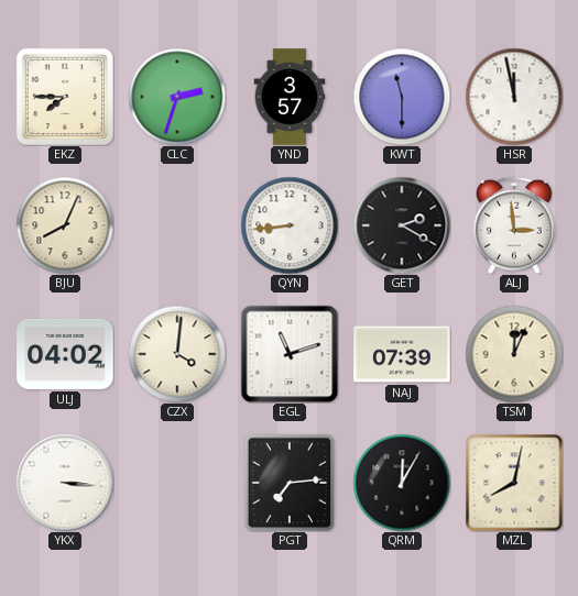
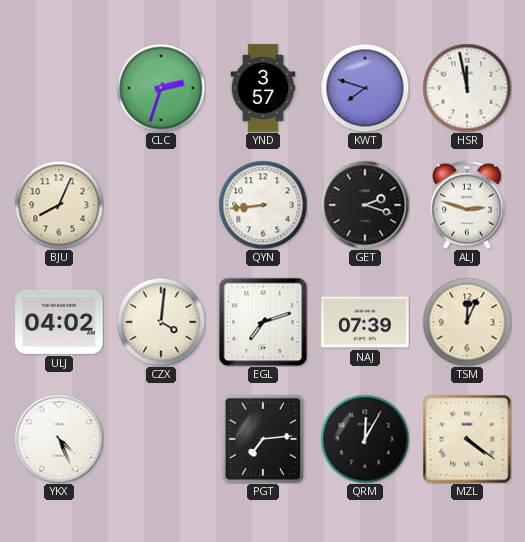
EKZ: 7:45 -> none (65, 97)
KWT: 11:30 -> 7:48 (365, 88)
GET: 2:20 -> 2:18 (365, 205)
ALJ: 2:59 -> 2:48 (467, 205)
EGL: 11:12 -> 7:12 (263, 322)
YKX: 3:16 -> 4:26 (59, 439)
MZL: 8:02 -> 4:21 (467, 439)
